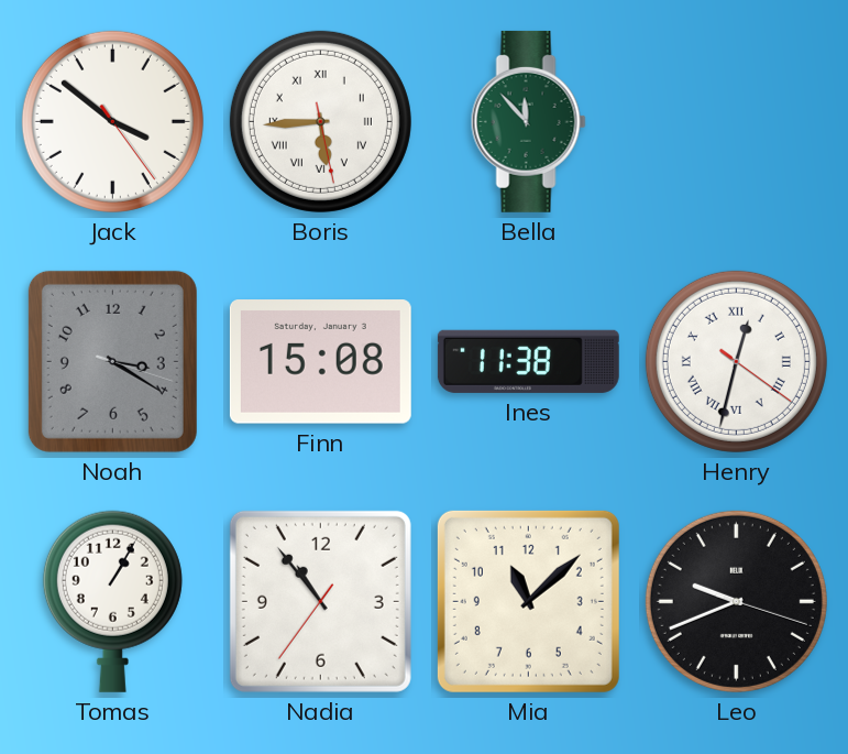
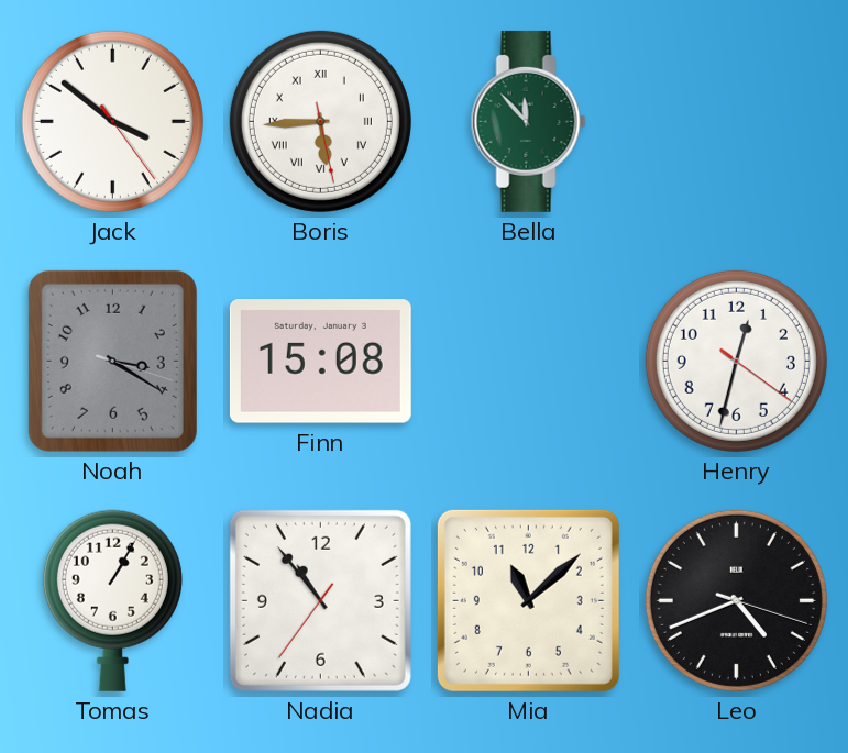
Ines: 11:38 -> none (528, 361)
Henry numerals: Roman -> Arabic (736, 361)
Leo: 9:41 -> 4:41 (736, 600)
